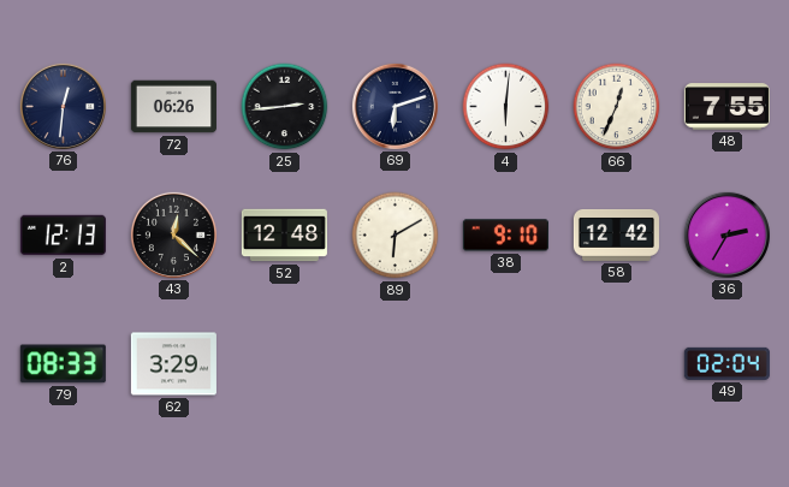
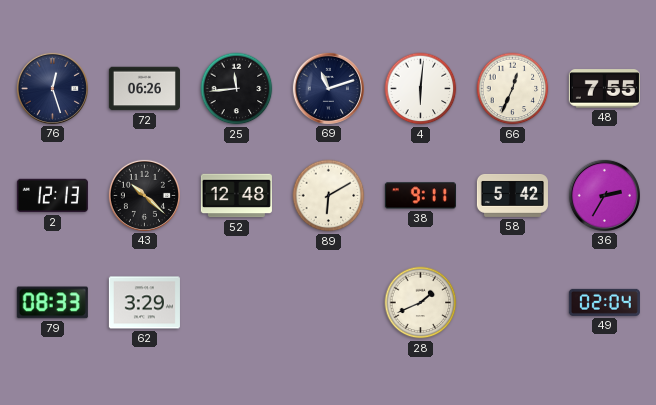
76: 12:31 -> 12:27 (52, 88)
25: 2:44 -> 11:44 (237, 89)
69: 6:12 -> 11:12 (328, 88)
43: 12:22 -> 10:22 (144, 195)
38: 9:10 -> 9:11 (420, 196)
58: 12:42 -> 5:42 (512, 195)
28: none -> 1:41 (421, 303)
